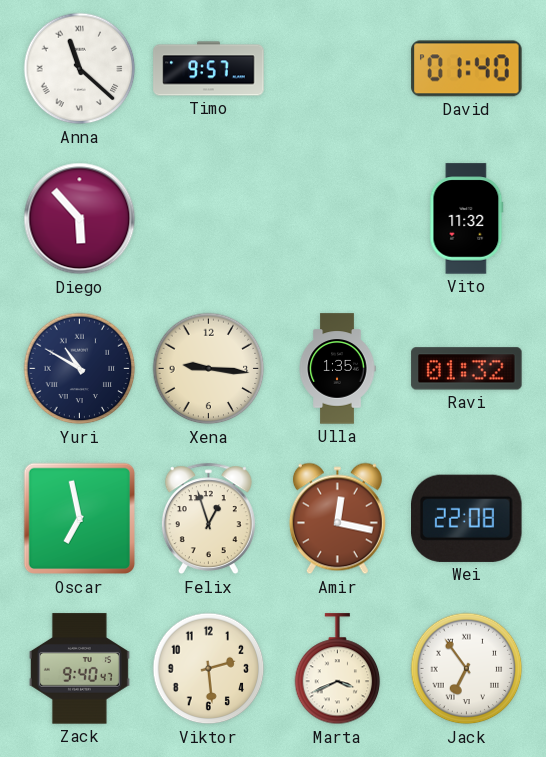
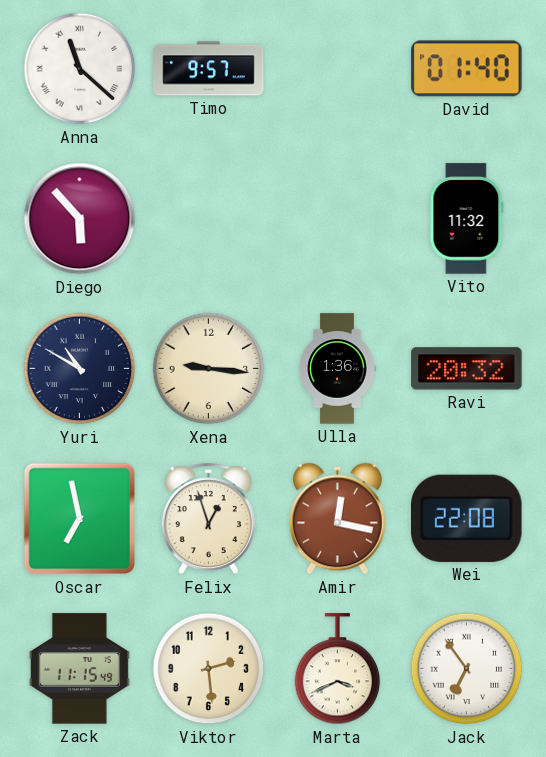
Ulla: 1:35 -> 1:36 (337, 369)
Ravi: 01:32 -> 20:32 (467, 369)
Zack: 9:40 -> 11:15 (79, 669)
